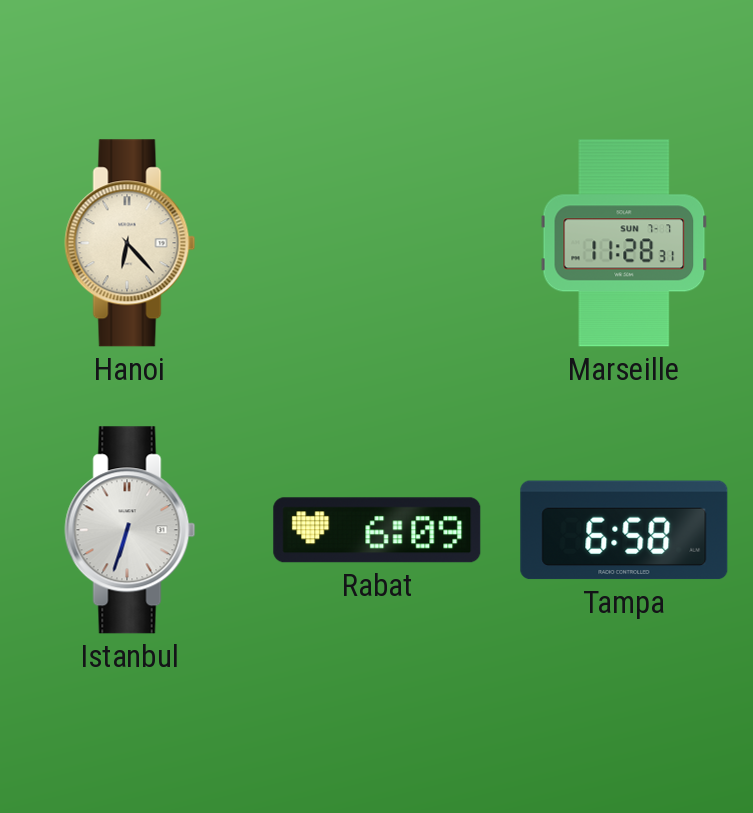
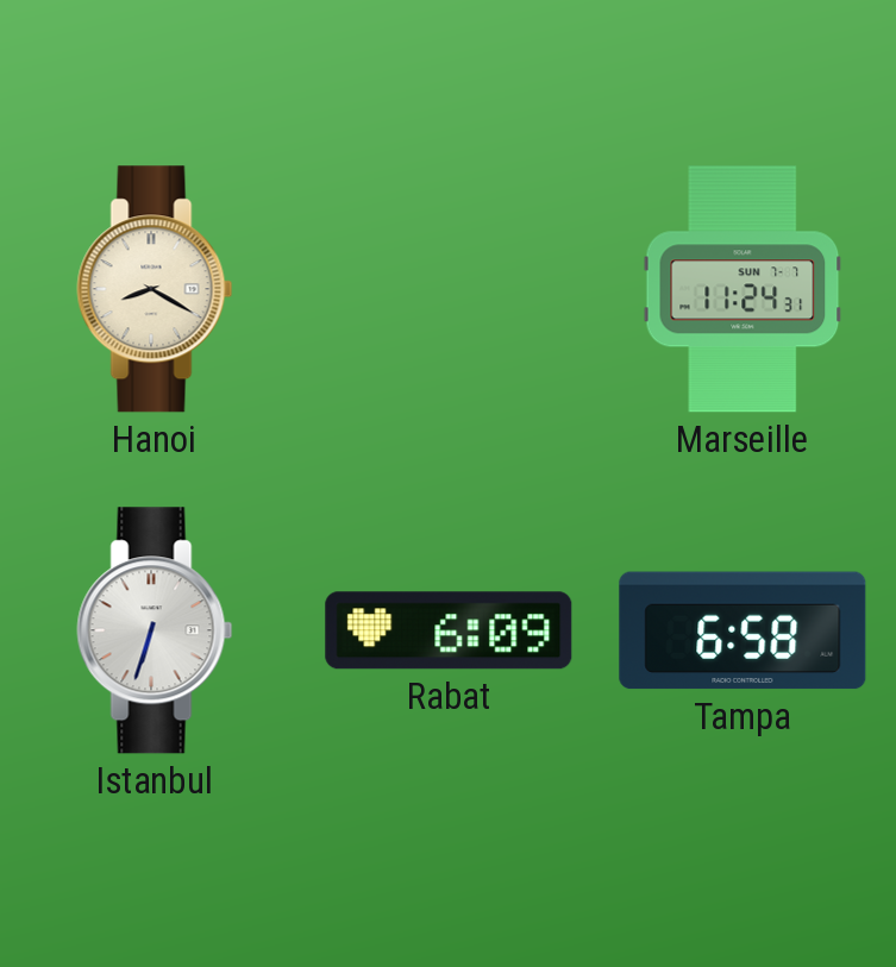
Hanoi: 6:23 -> 8:20 (155, 289)
Marseille: 11:28 -> 11:24 (743, 289)
